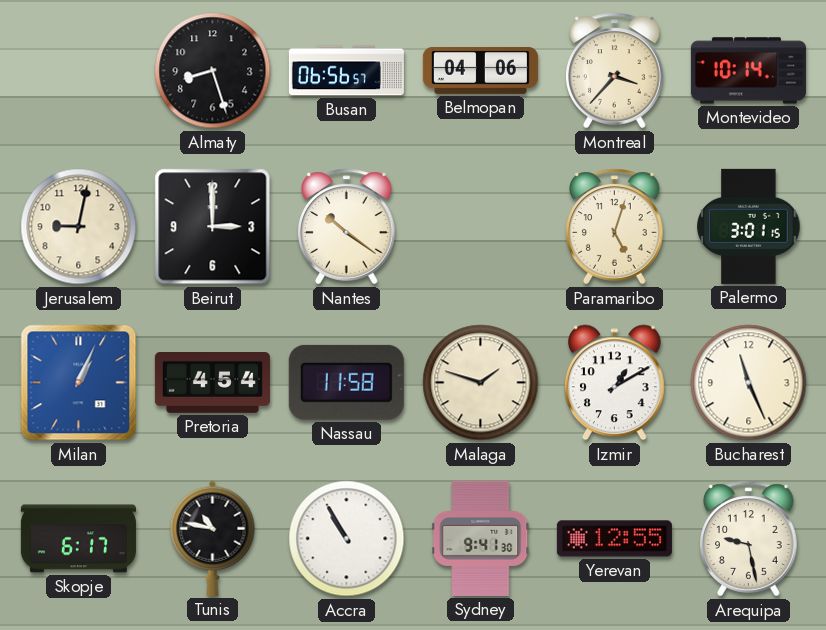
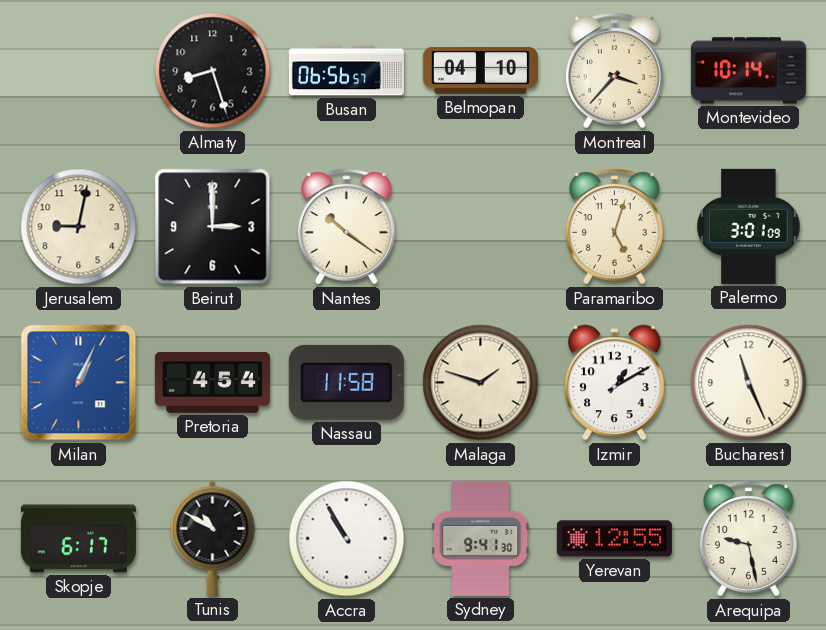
Belmopan: 04:06 -> 04:10 (480, 71)
Palermo: 3:01:15 -> 3:01:09 (749, 226)
Tunis: 10:47 -> 10:50 (213, 538)
